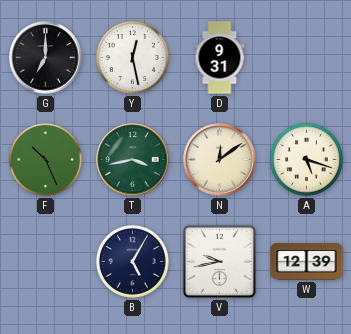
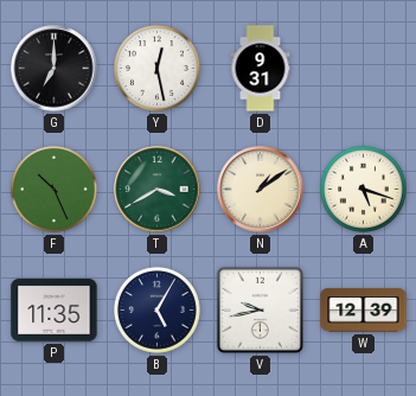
T: 3:43 -> 3:40 (158, 190)
N: 12:09 -> 1:09 (261, 190)
P: none -> 11:35 (55, 311)
